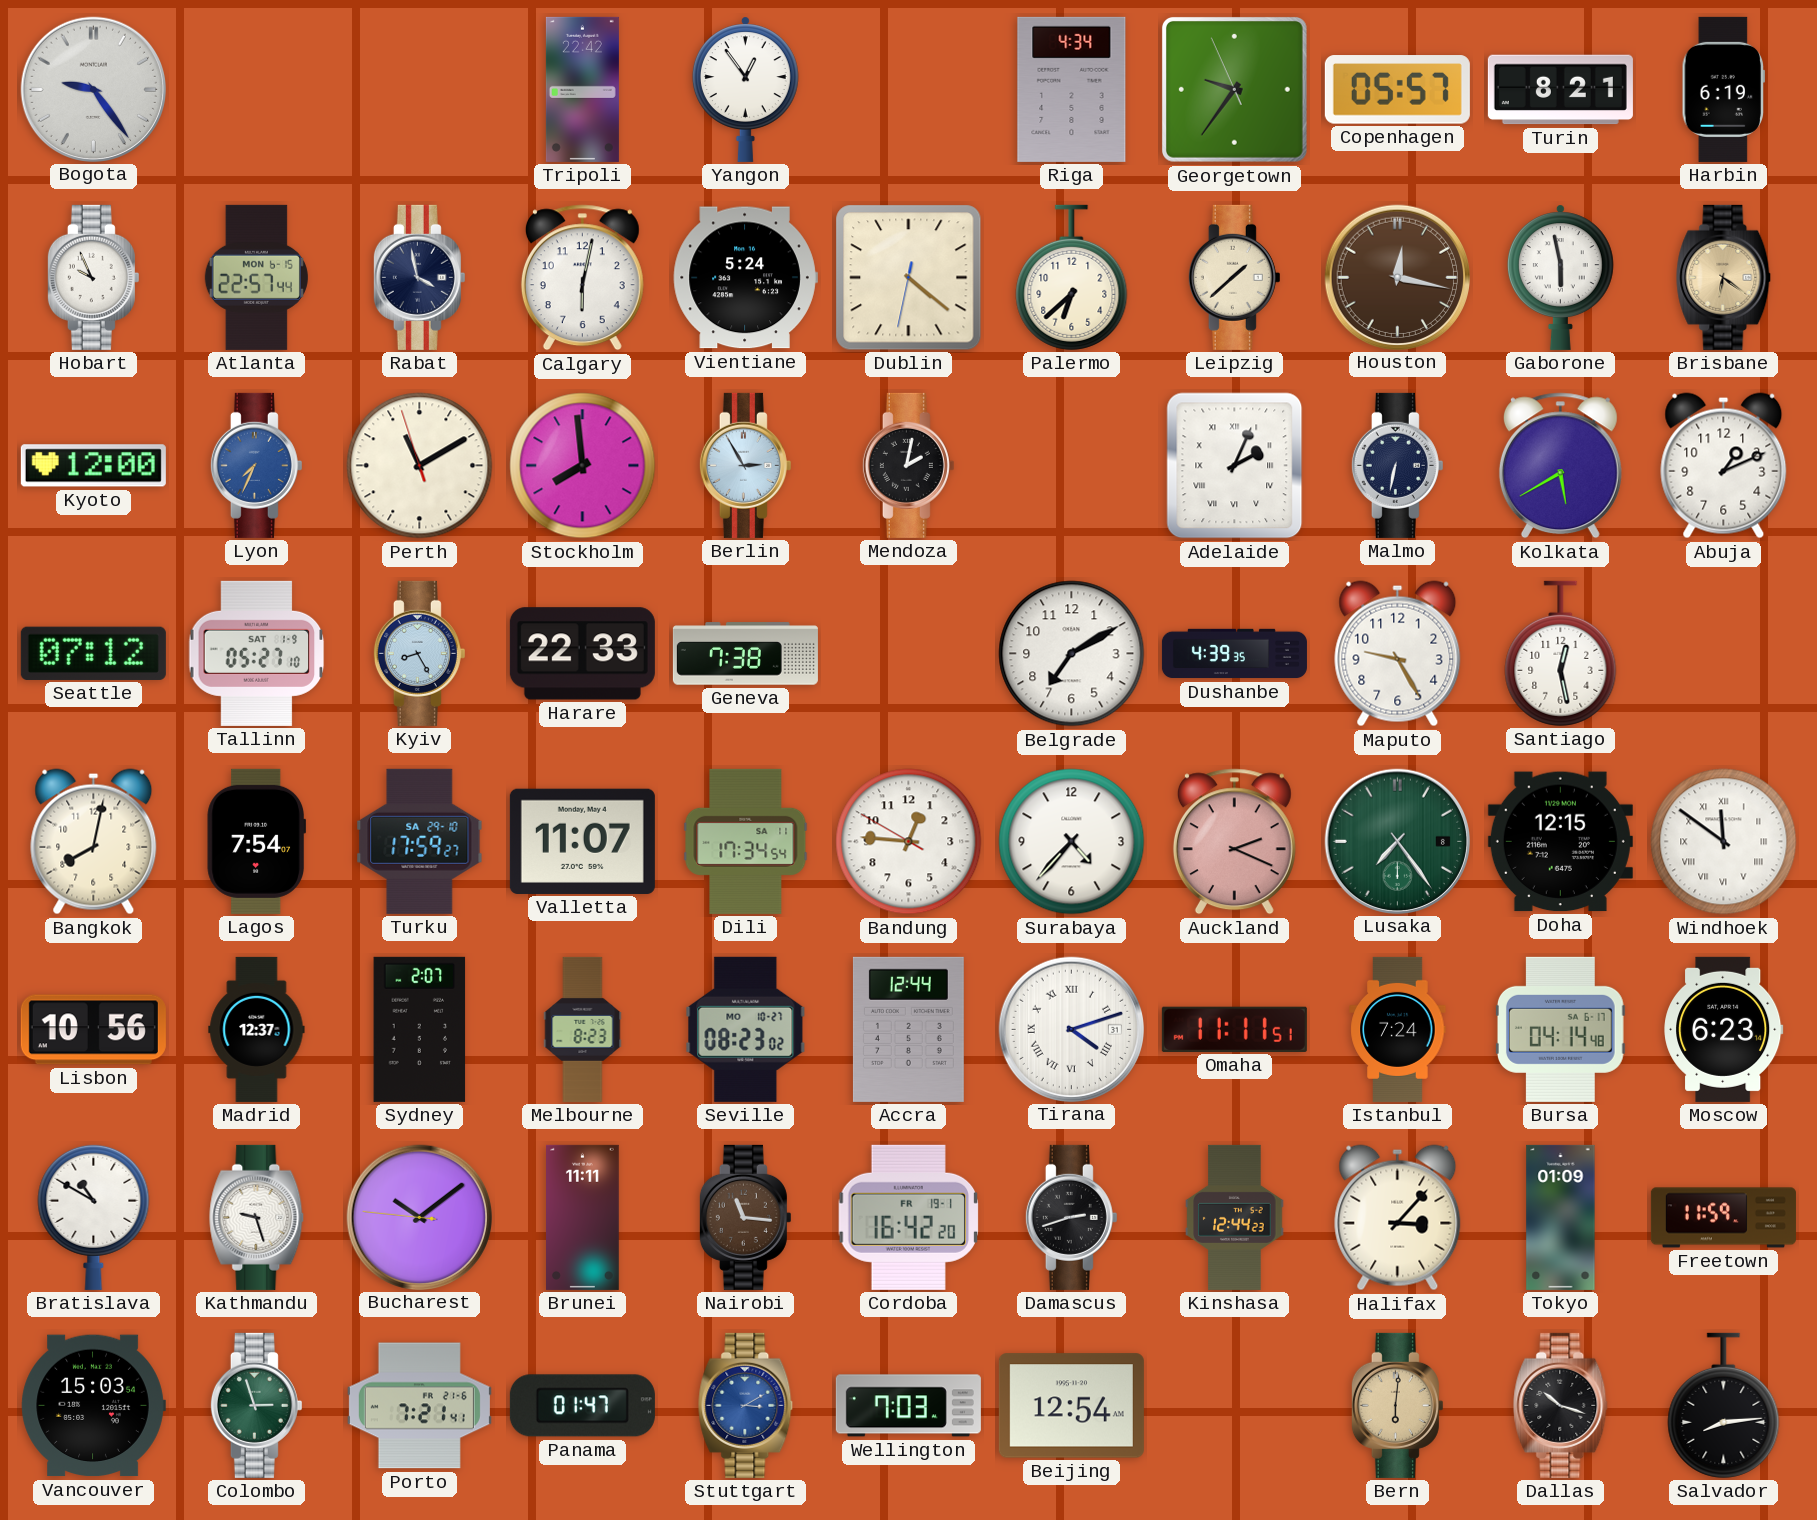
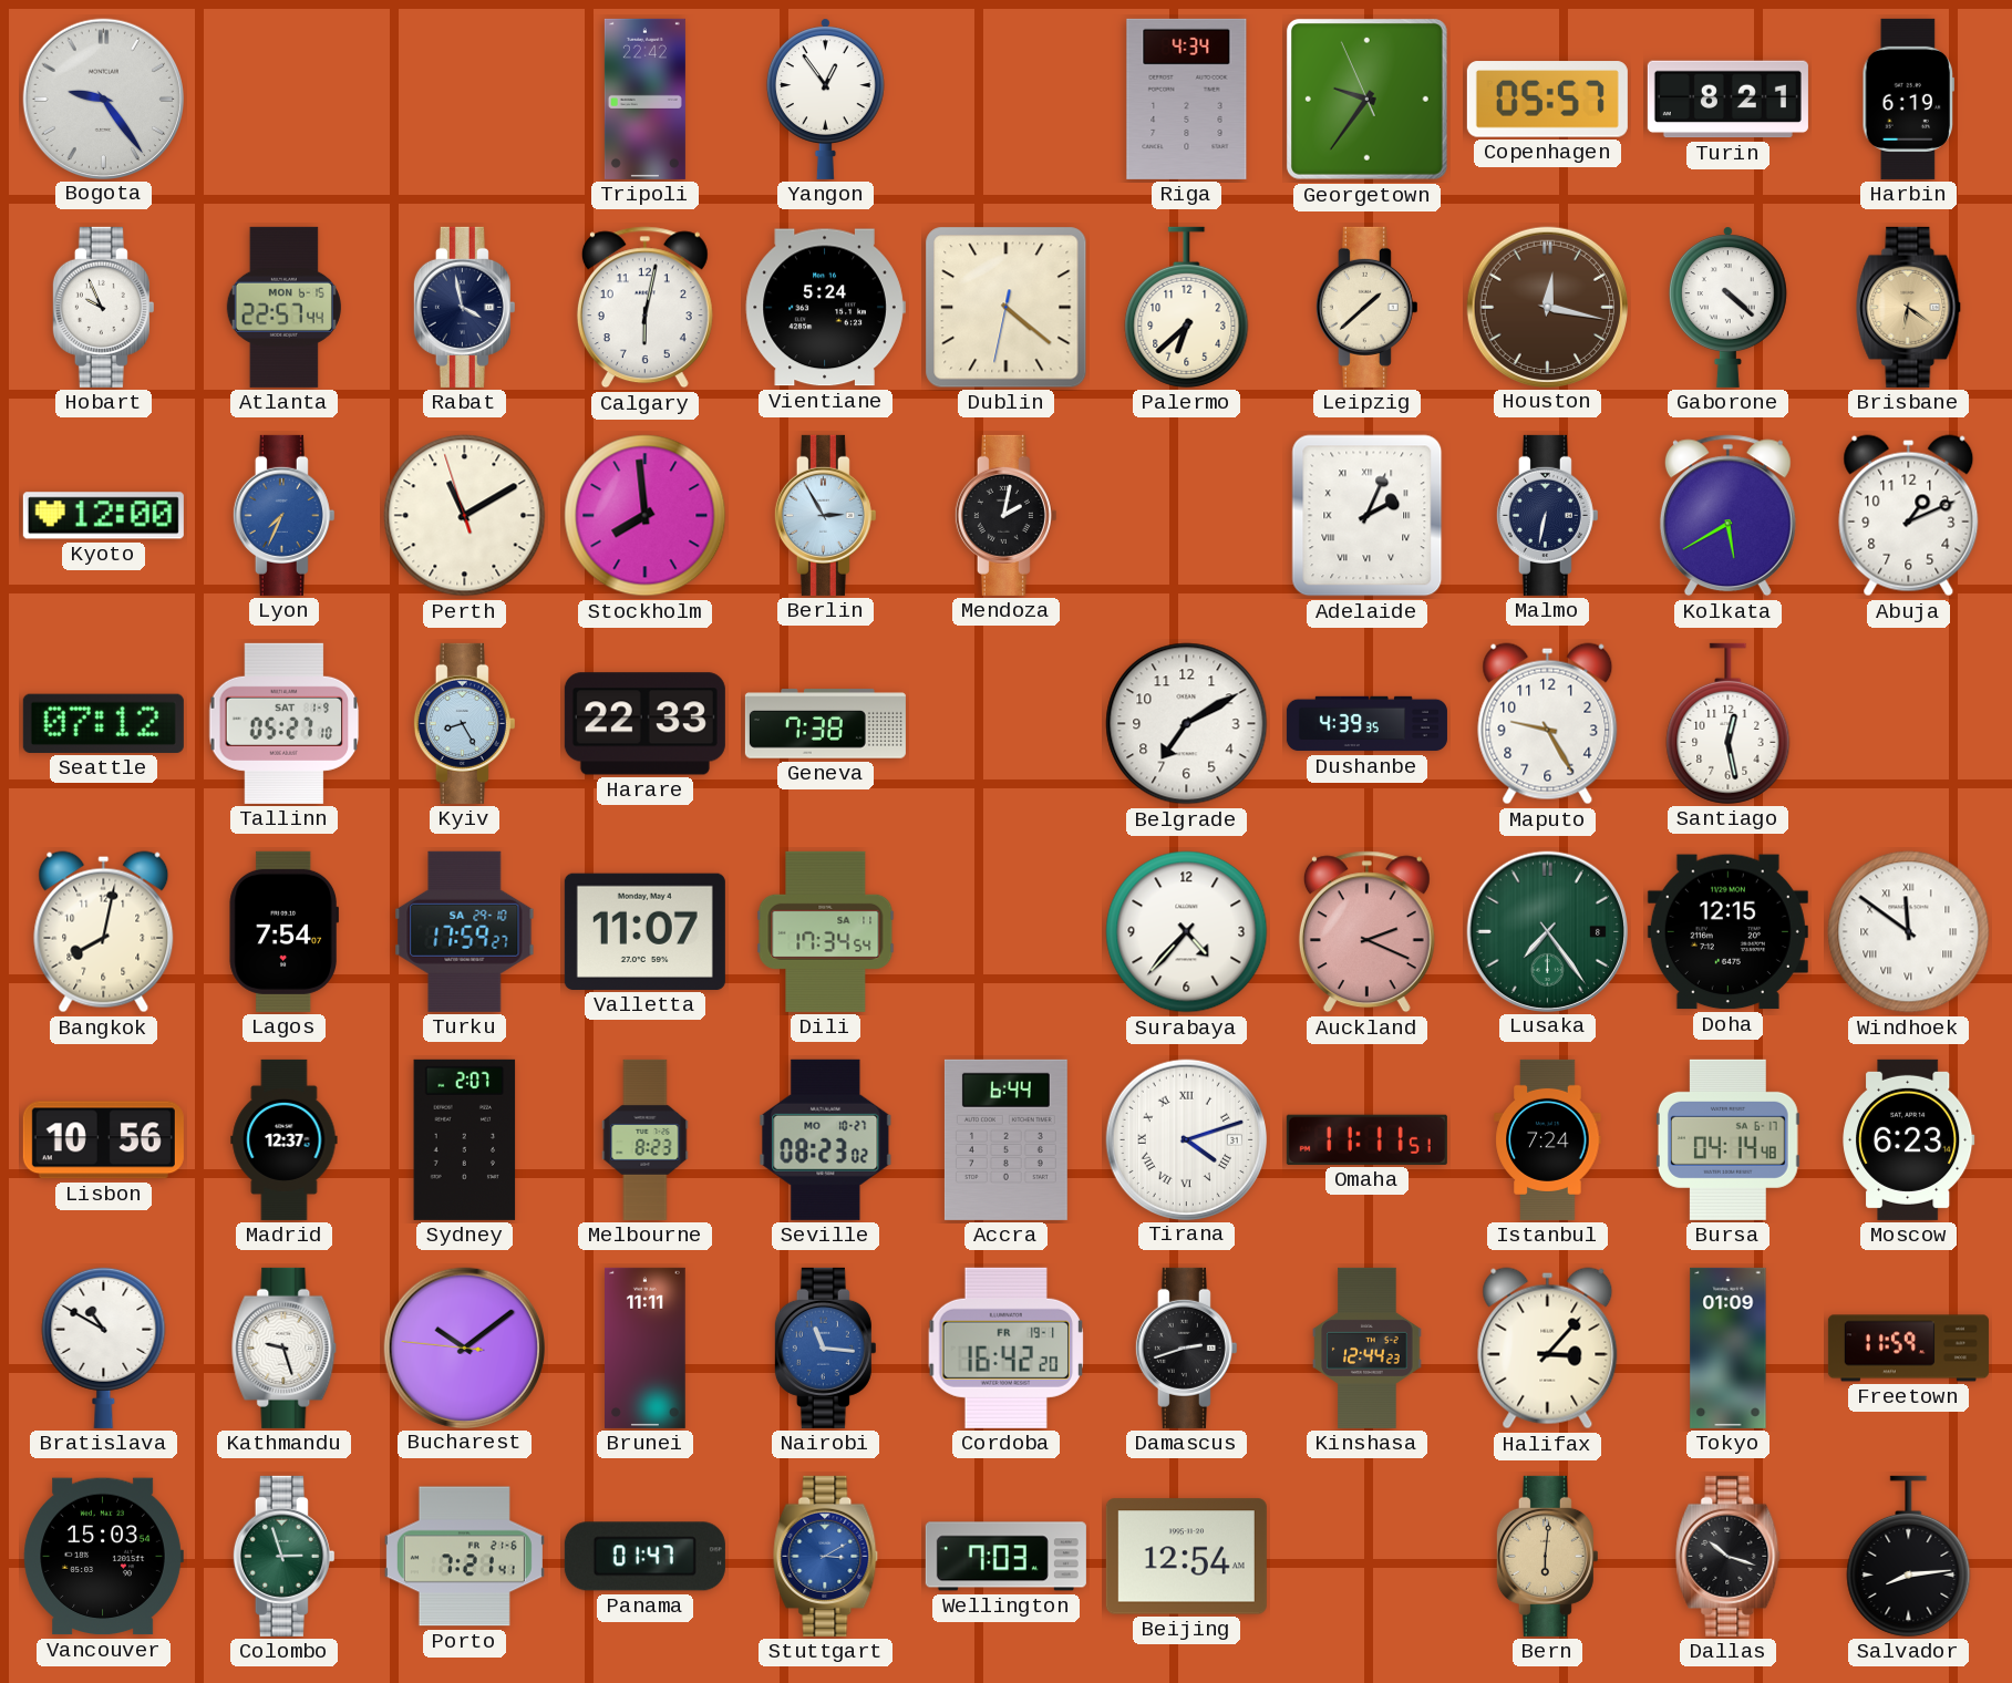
Gaborone: 5:58 -> 4:22 (1727, 307)
Bandung: 12:45 -> none (909, 842)
Accra: 12:44 -> 6:44 (1005, 1139)
Nairobi dial: brown -> blue (825, 1348)
